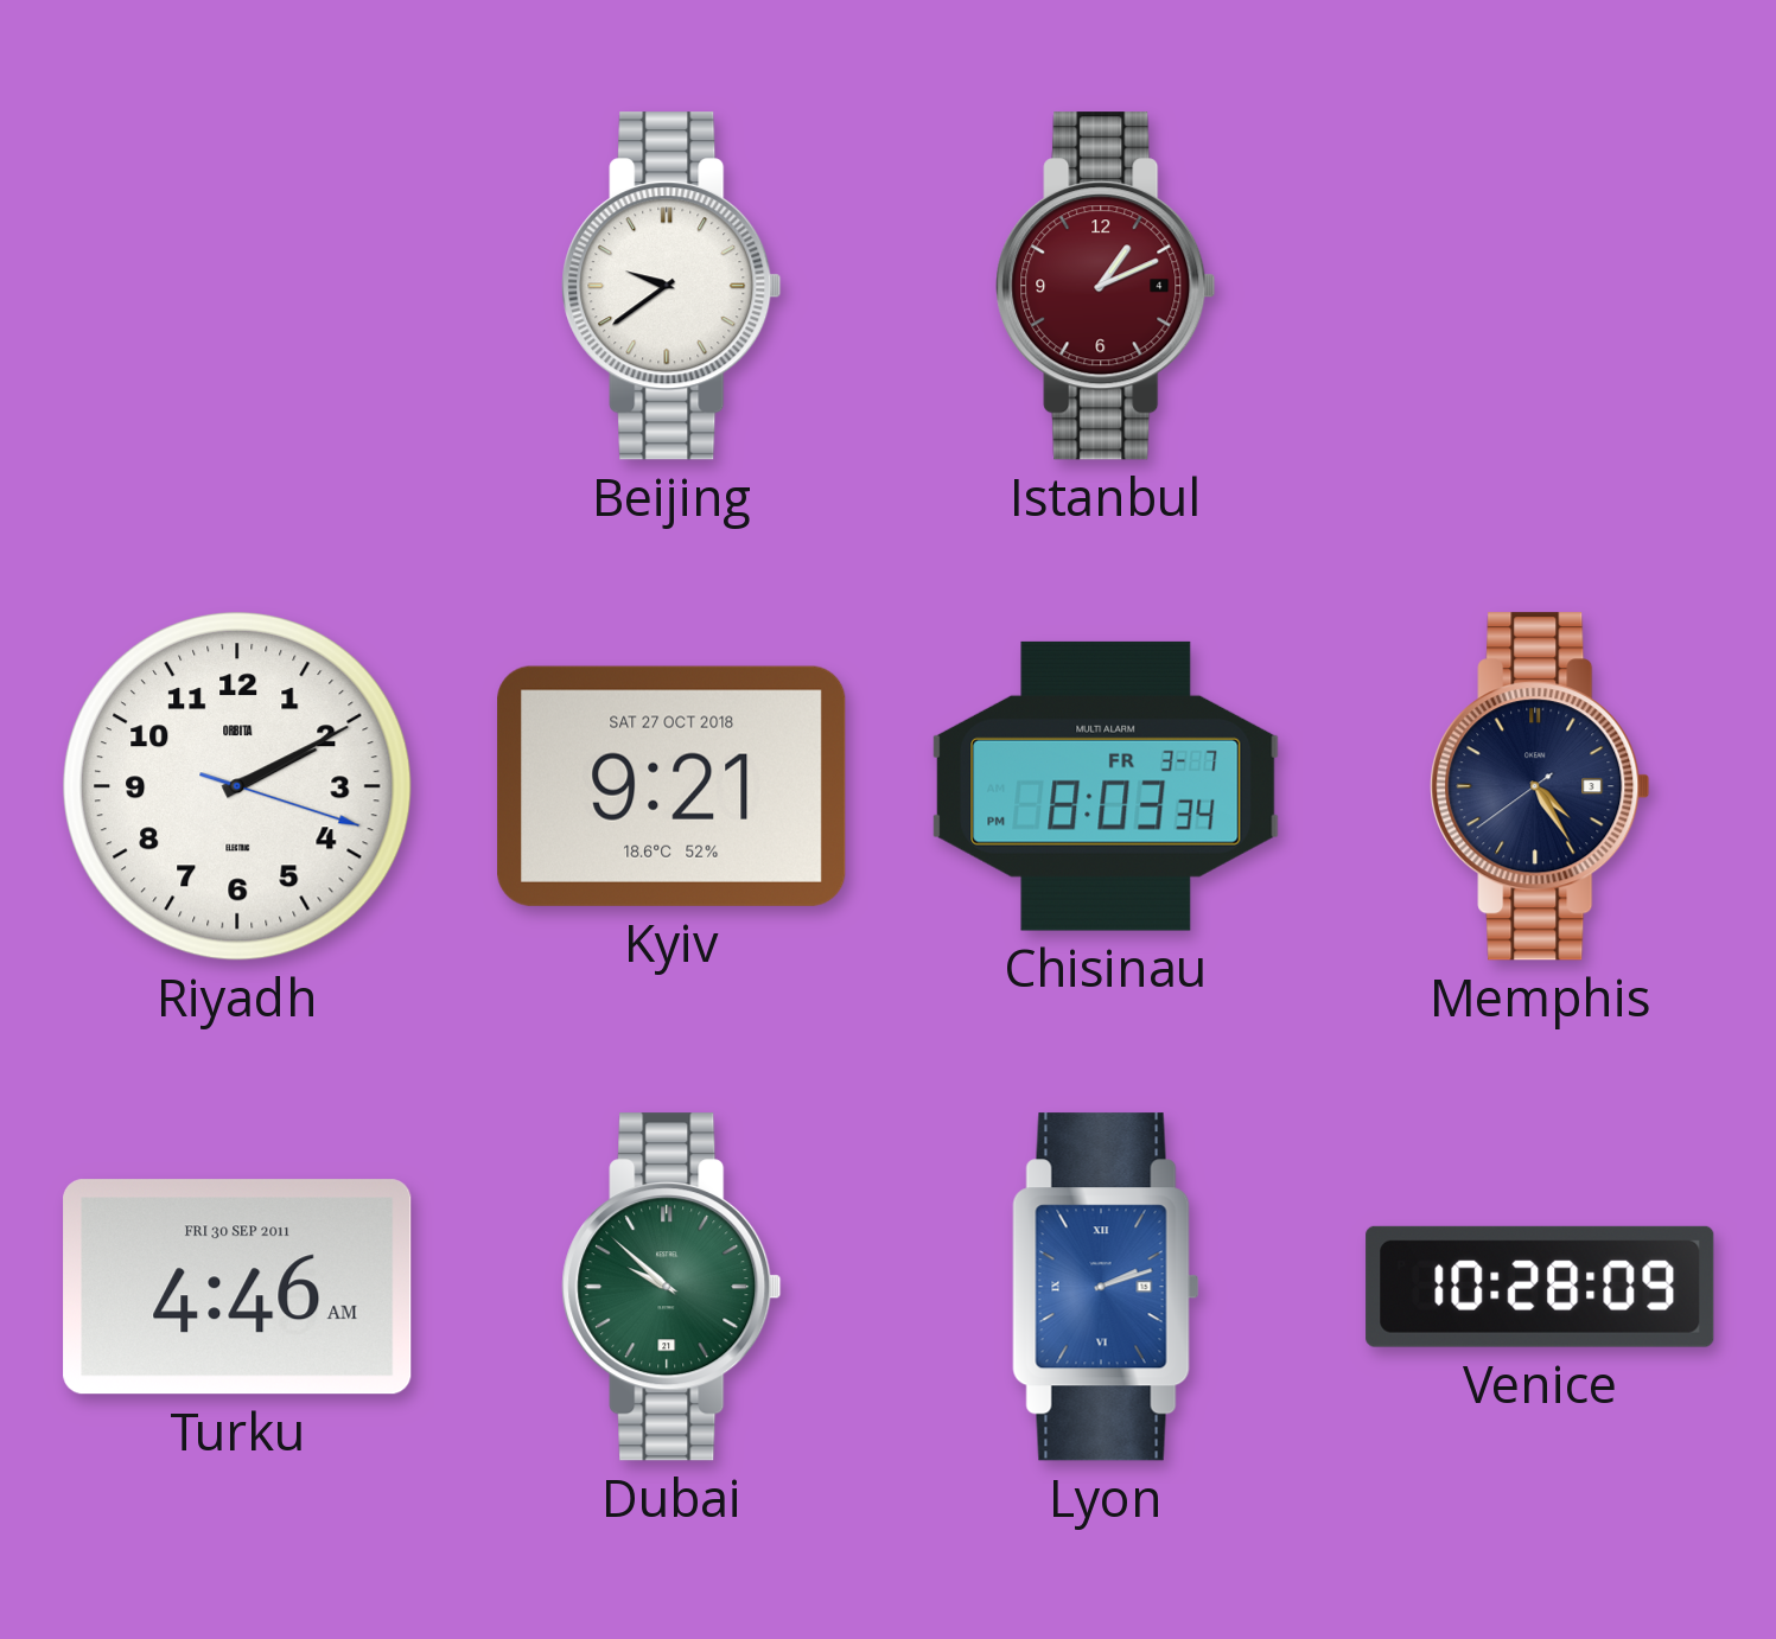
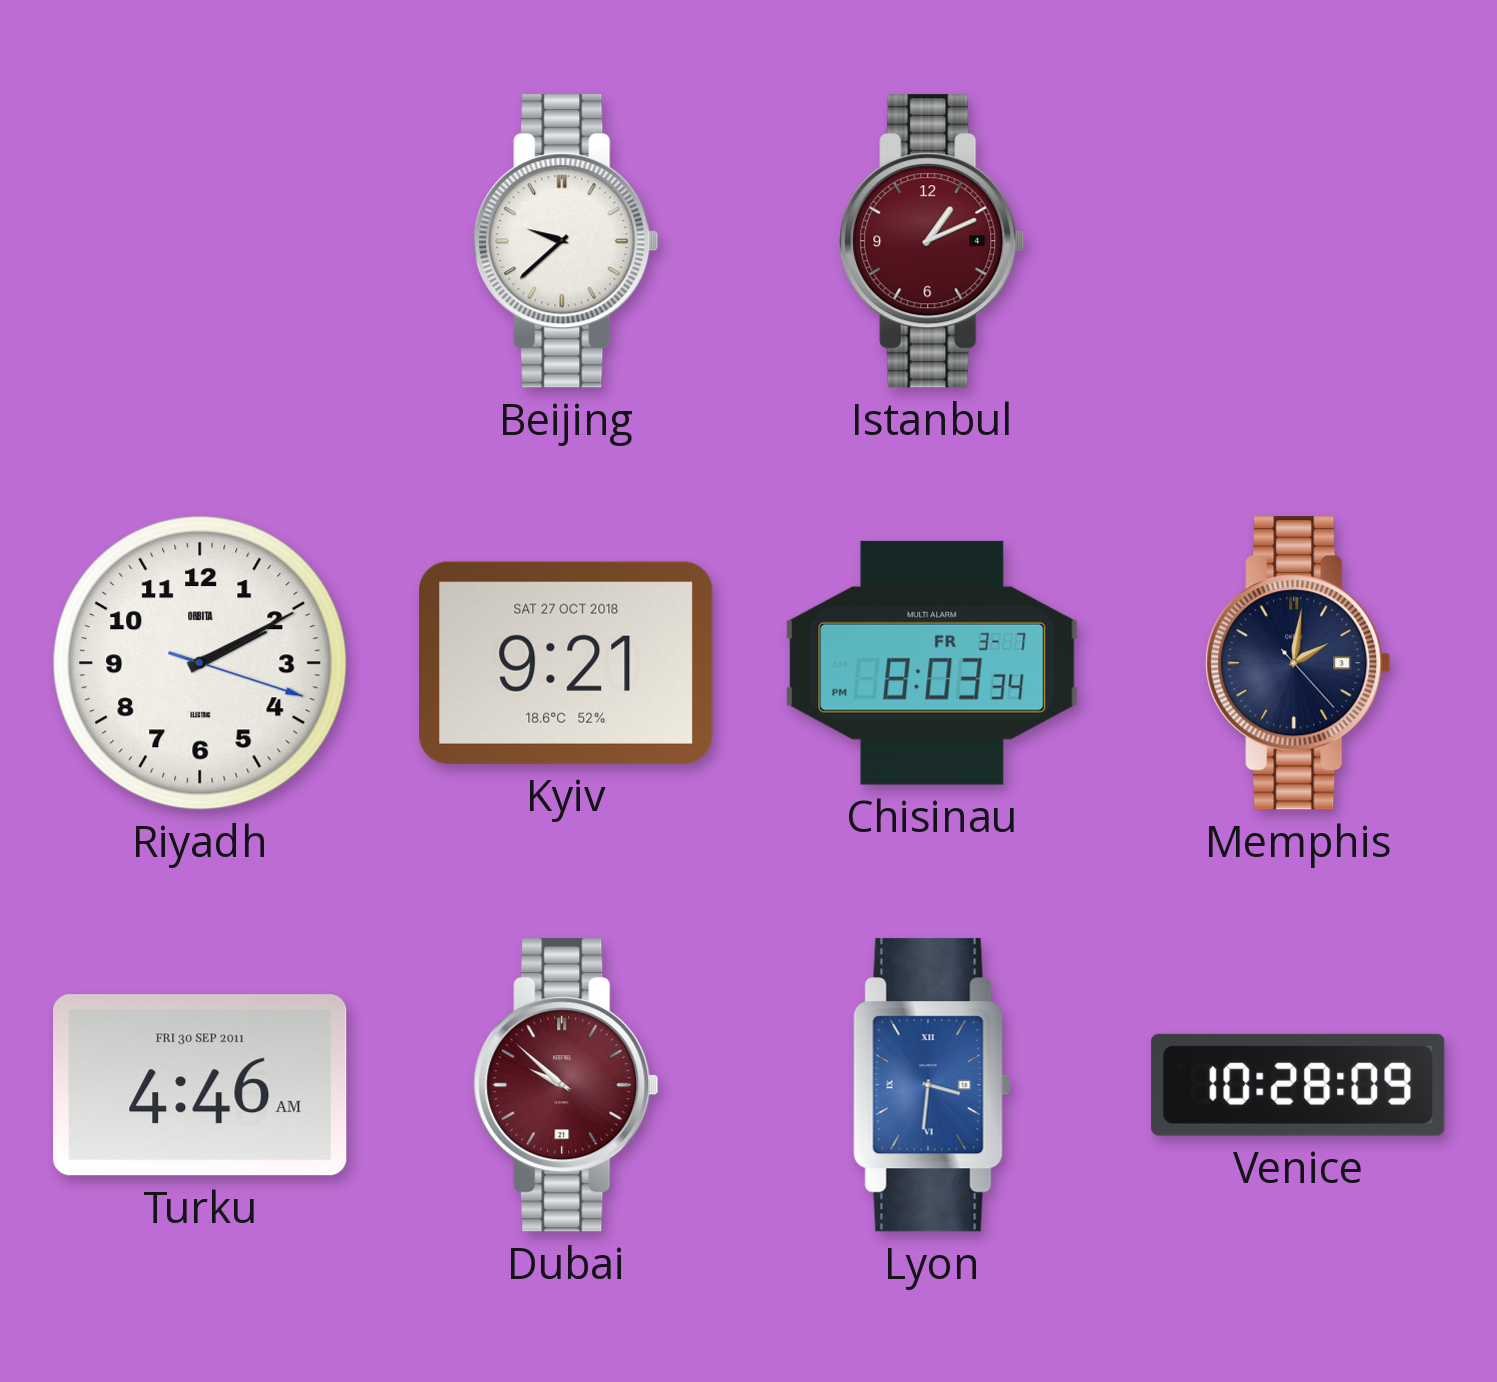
Beijing: 9:39 -> 9:38 (566, 241)
Memphis: 4:24 -> 2:01 (1298, 663)
Dubai dial: green -> burgundy (566, 1085)
Lyon: 2:12 -> 3:31 (932, 1085)
